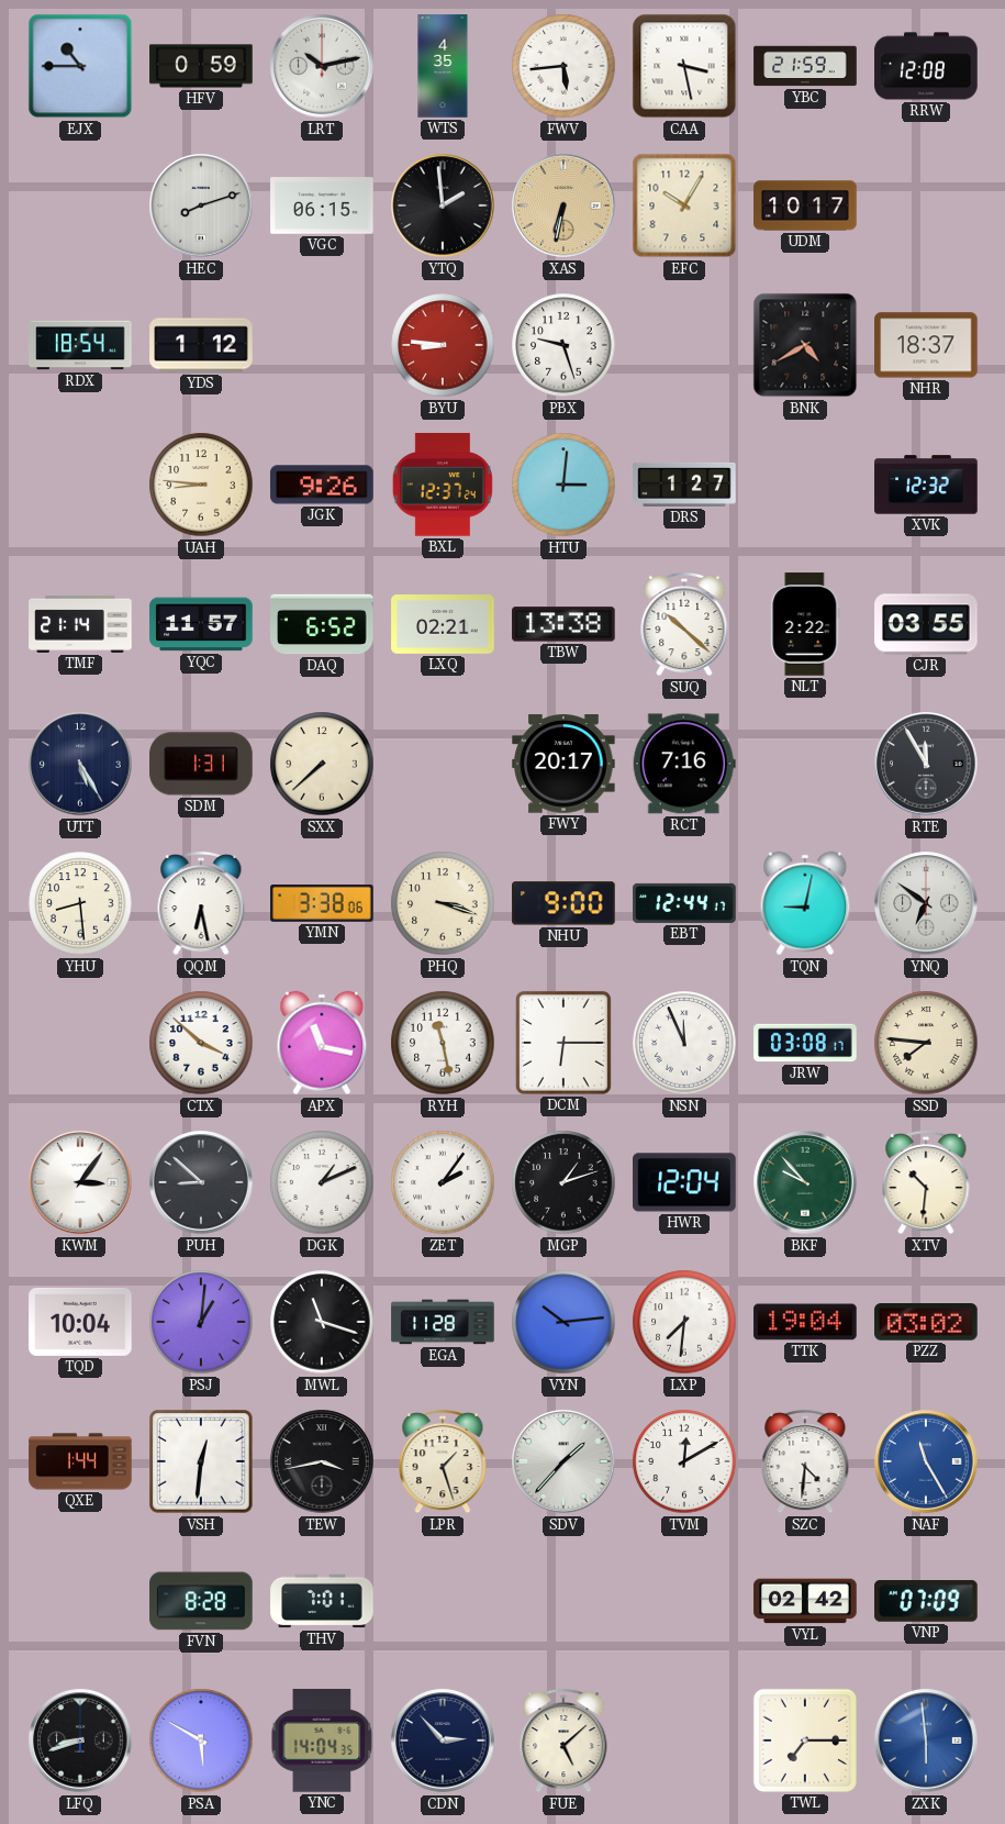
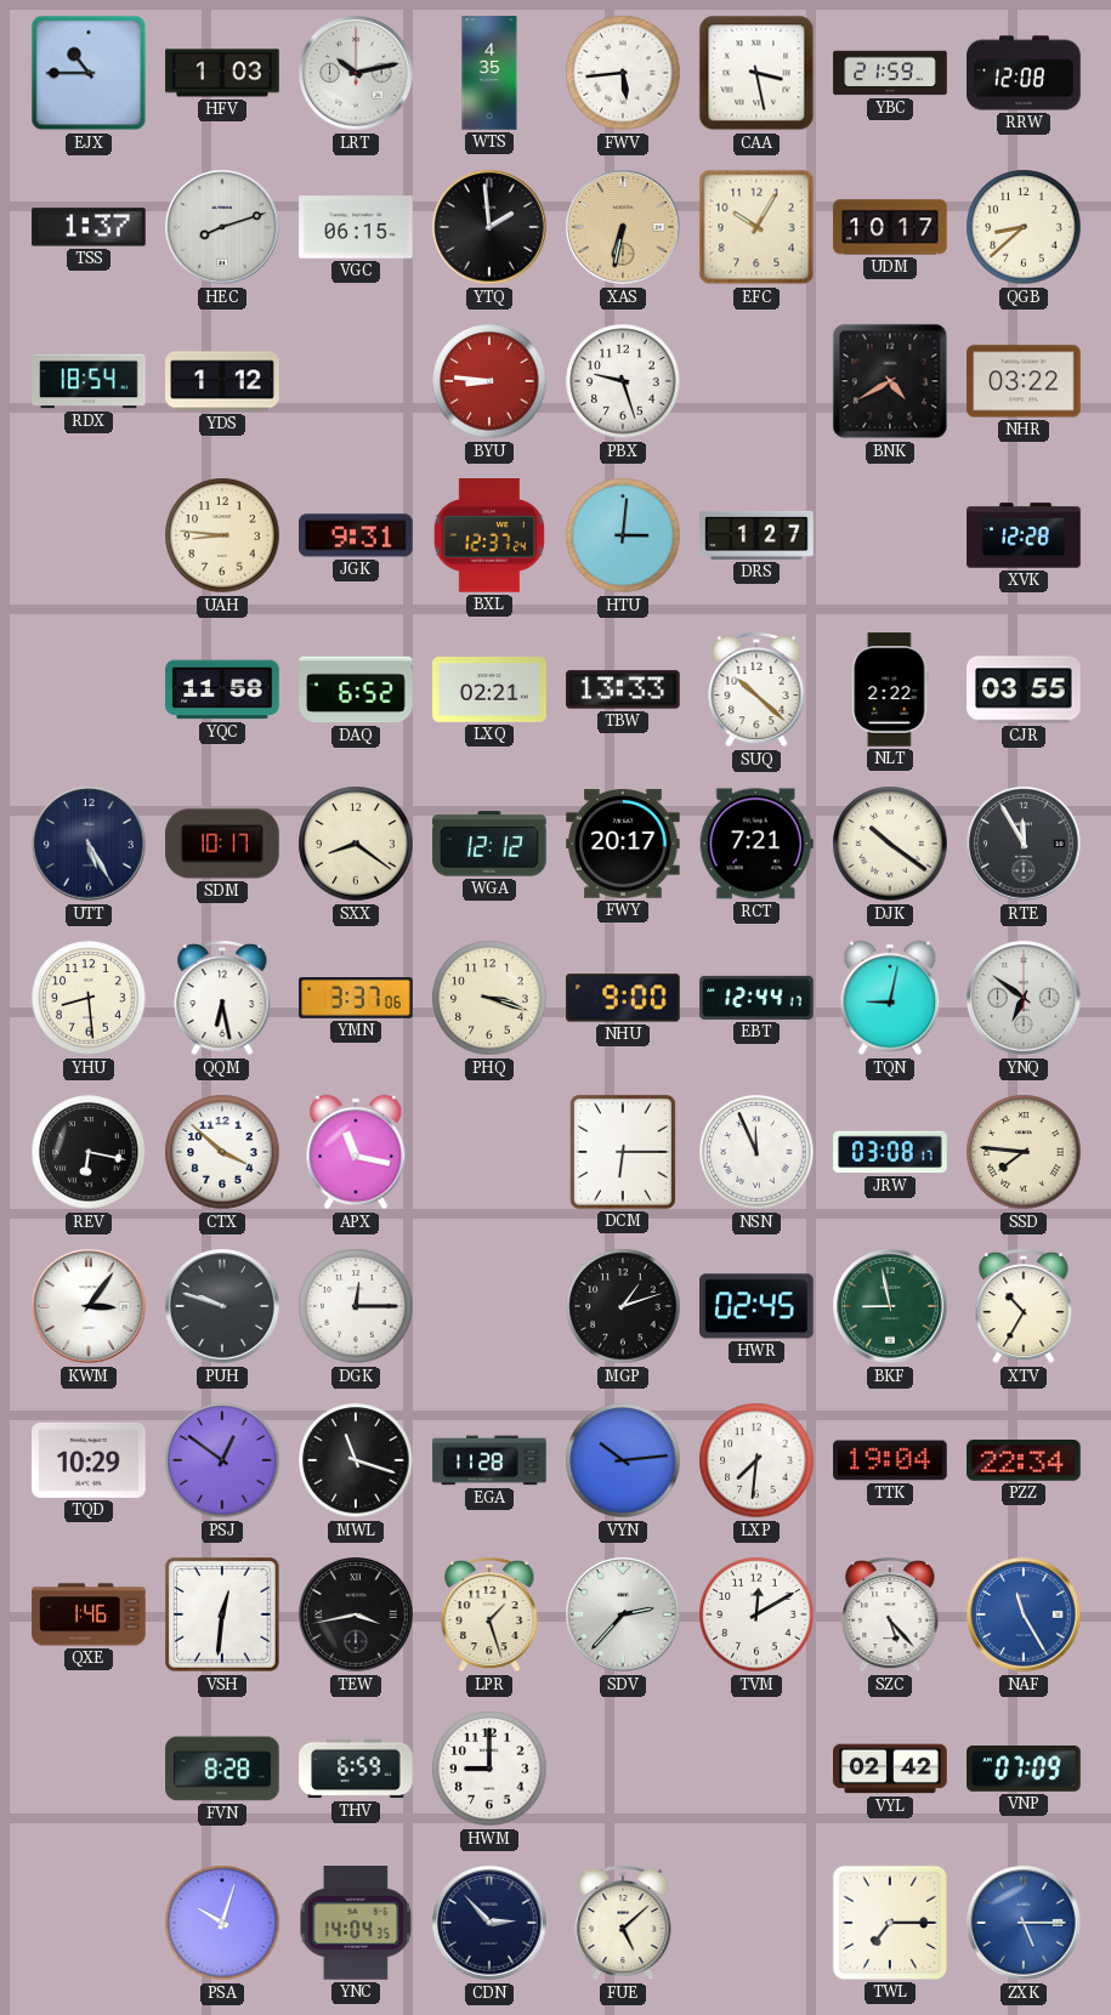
HFV: 0:59 -> 1:03 (222, 73)
TSS: none -> 1:37 (89, 227)
QGB: none -> 8:38 (1024, 227)
NHR: 18:37 -> 03:22 (1024, 381)
JGK: 9:26 -> 9:31 (356, 535)
XVK: 12:32 -> 12:28 (1024, 535)
TMF: 21:14 -> none (80, 624)
YQC: 11:57 -> 11:58 (222, 689)
TBW: 13:38 -> 13:33 (623, 689)
SDM: 1:31 -> 10:17 (222, 844)
SXX: 7:38 -> 8:21 (356, 844)
WGA: none -> 12:12 (489, 844)
RCT: 7:16 -> 7:21 (756, 844)
DJK: none -> 10:21 (890, 844)
YMN: 3:38 -> 3:37 (356, 999)
REV: none -> 6:17 (89, 1152)
RYH: 11:28 -> none (443, 1043)
PUH: 8:52 -> 9:48 (222, 1306)
DGK: 1:11 -> 12:15 (356, 1306)
ZET: 2:06 -> none (443, 1182)
HWR: 12:04 -> 02:45 (756, 1306)
BKF: 9:53 -> 8:58 (890, 1306)
XTV: 10:31 -> 10:35 (1024, 1306)
TQD: 10:04 -> 10:29 (89, 1460)
PSJ: 1:01 -> 12:51 (222, 1460)
PZZ: 03:02 -> 22:34 (1024, 1461)
QXE: 1:44 -> 1:46 (89, 1614)
SDV: 1:37 -> 2:37 (623, 1614)
SZC: 4:31 -> 5:23 (890, 1614)
THV: 7:01 -> 6:59 (356, 1769)
HWM: none -> 9:00 (489, 1769)
LFQ: 8:42 -> none (80, 1740)
PSA: 5:50 -> 10:03 (222, 1923)
ZXK: 5:59 -> 5:15 (1024, 1923)
